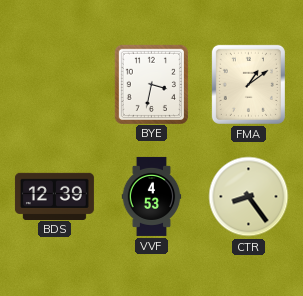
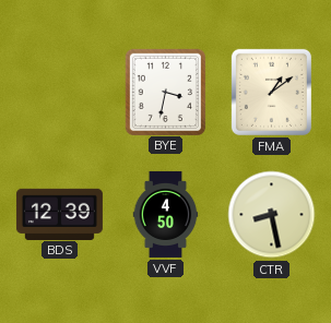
VVF: 4:53 -> 4:50 (166, 214)
CTR: 8:24 -> 8:28 (272, 215)
